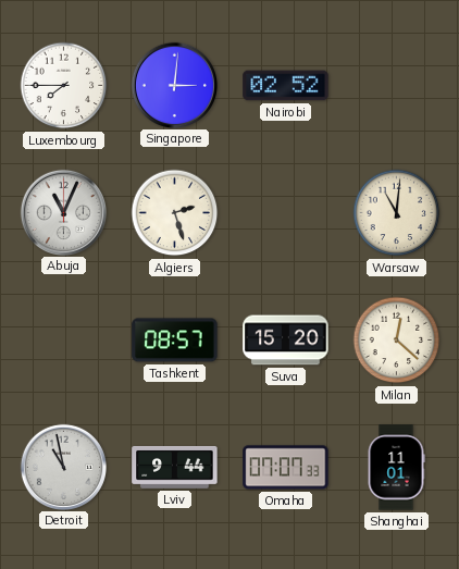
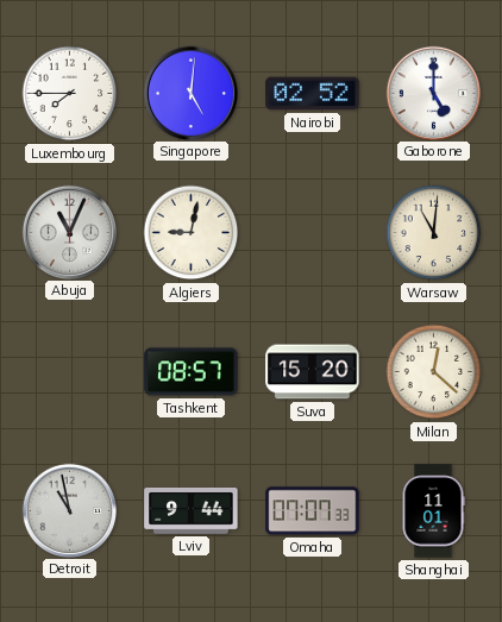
Singapore: 3:01 -> 5:01 (190, 93)
Gaborone: none -> 5:00 (433, 93)
Algiers: 2:27 -> 9:02 (192, 233)
